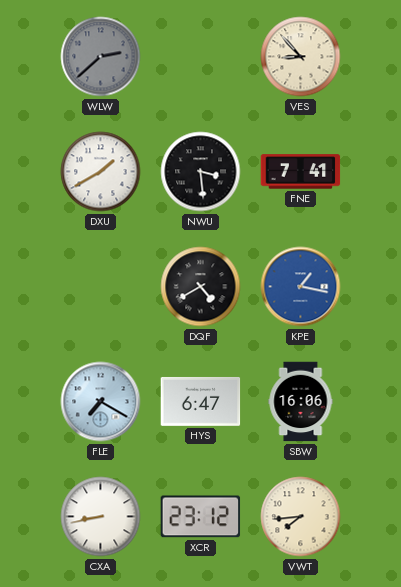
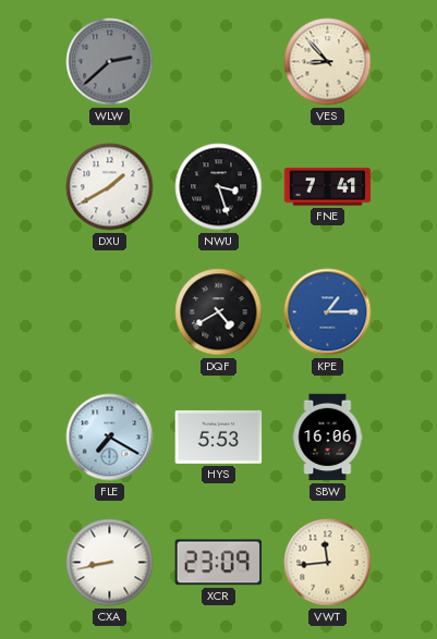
NWU: 3:29 -> 3:27 (219, 187)
KPE: 1:17 -> 1:15 (328, 312)
HYS: 6:47 -> 5:53 (219, 437)
XCR: 23:12 -> 23:09 (219, 563)
VWT: 7:44 -> 11:44 (328, 563)
